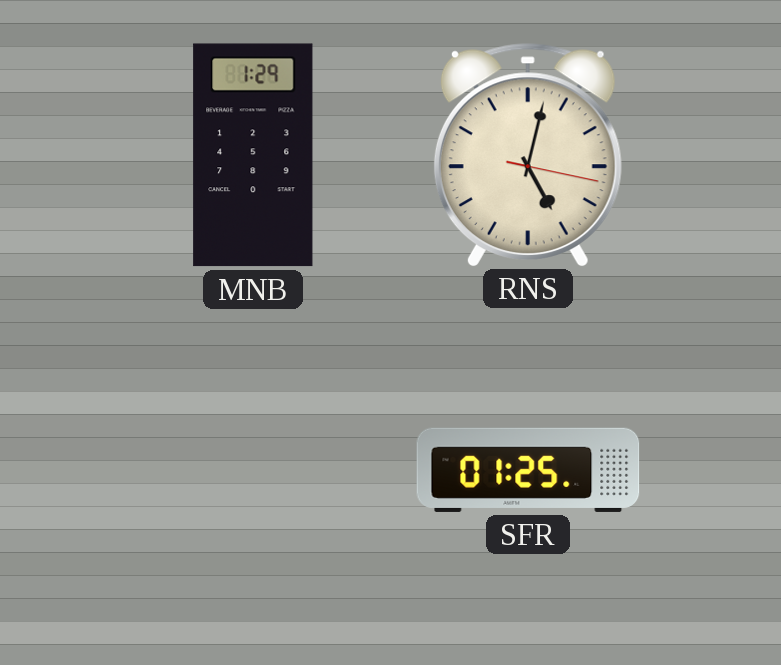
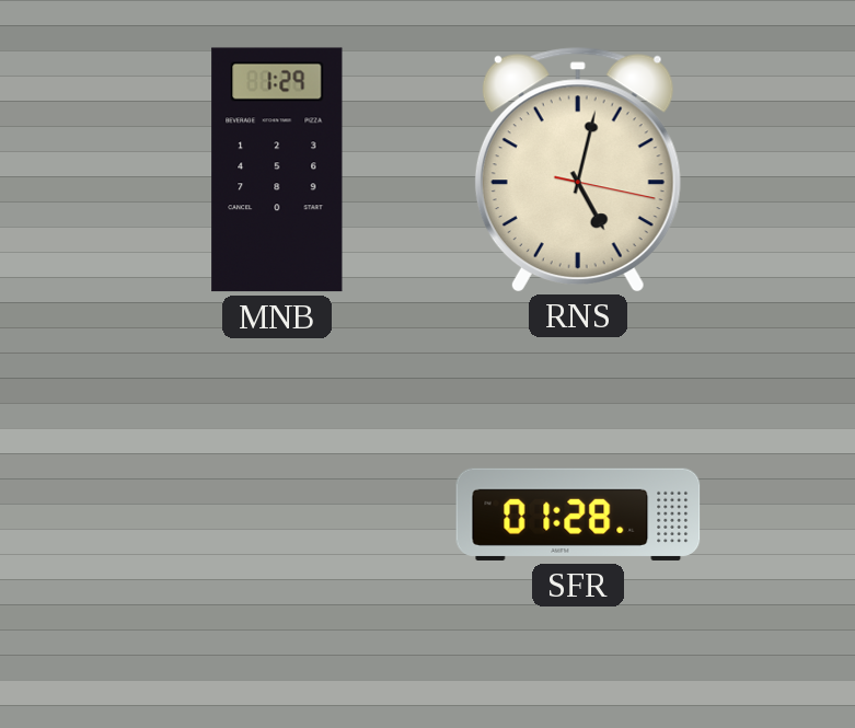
SFR: 01:25 -> 01:28 (578, 515)
